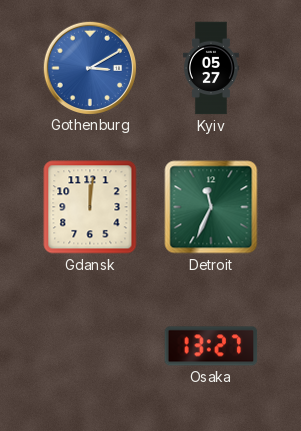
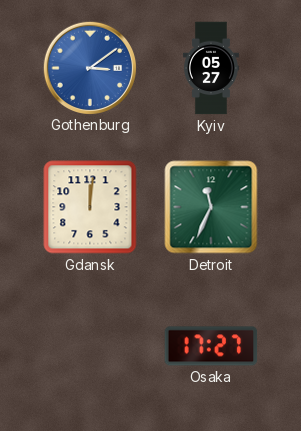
Gothenburg: 3:10 -> 3:09 (89, 67)
Osaka: 13:27 -> 17:27 (211, 346)
